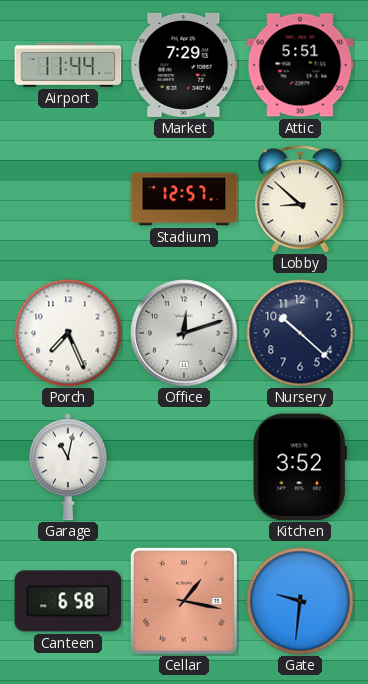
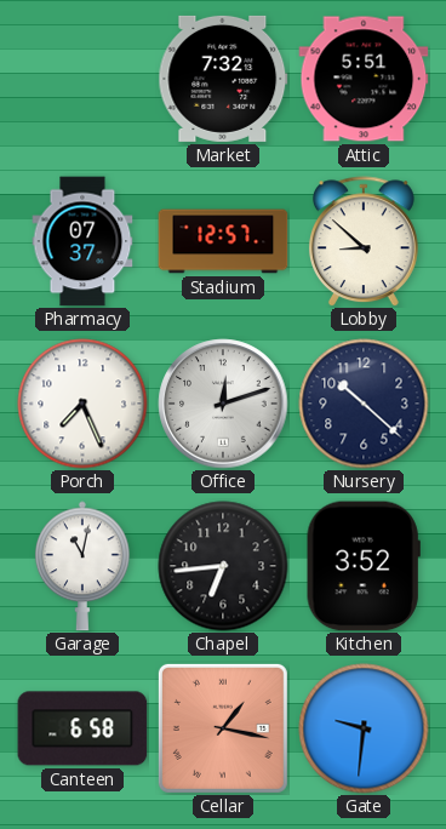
Airport: 11:44 -> none (68, 66)
Market: 7:29 -> 7:32 (223, 79)
Pharmacy: none -> 07:37 (82, 241)
Chapel: none -> 6:44 (223, 566)
